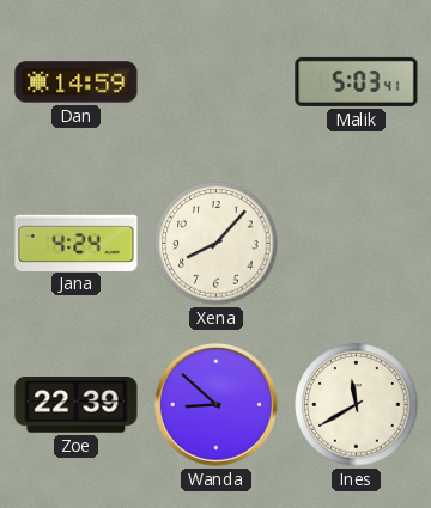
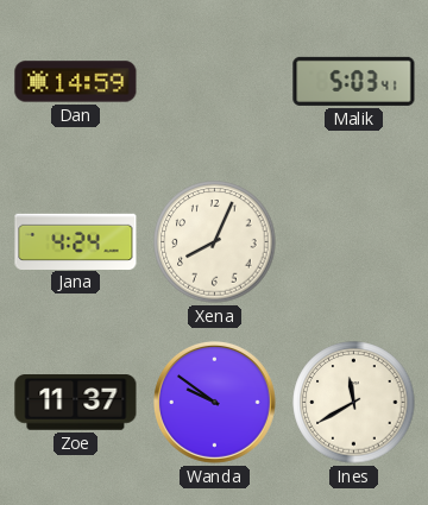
Xena: 8:07 -> 8:04 (215, 242)
Zoe: 22:39 -> 11:37 (76, 403)
Wanda: 8:52 -> 9:51 (214, 402)
